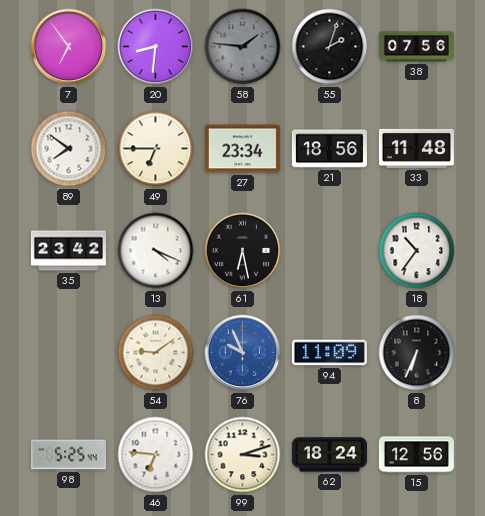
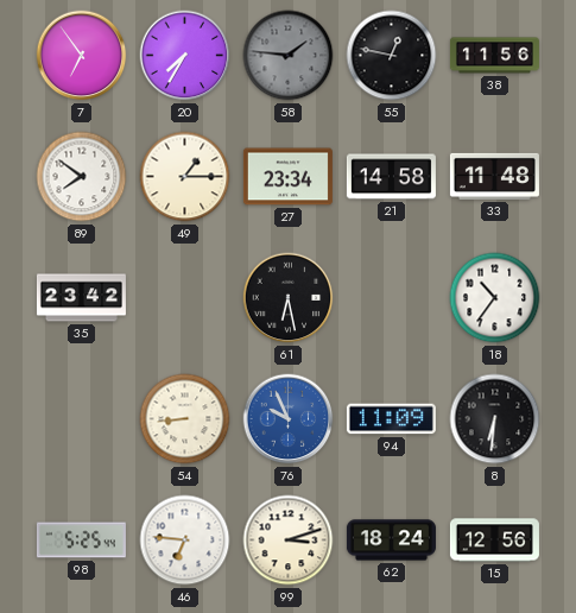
20: 8:31 -> 7:35 (185, 56)
55: 2:03 -> 12:47 (392, 56)
38: 07:56 -> 11:56 (494, 56)
49: 6:45 -> 1:15 (185, 177)
21: 18:56 -> 14:58 (391, 177)
13: 4:19 -> none (156, 251)
54: 9:09 -> 8:44 (185, 419)
8: 6:34 -> 6:31 (495, 419)
